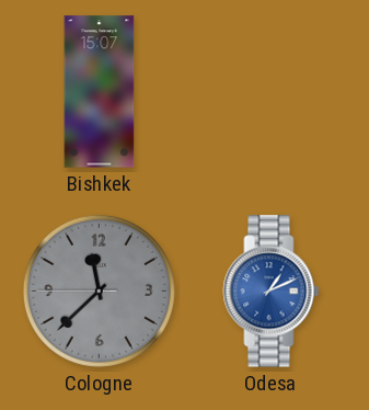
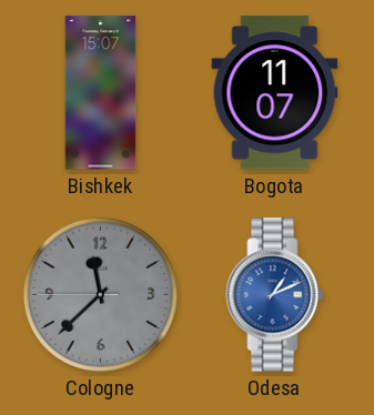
Bogota: none -> 11:07 (275, 93)
